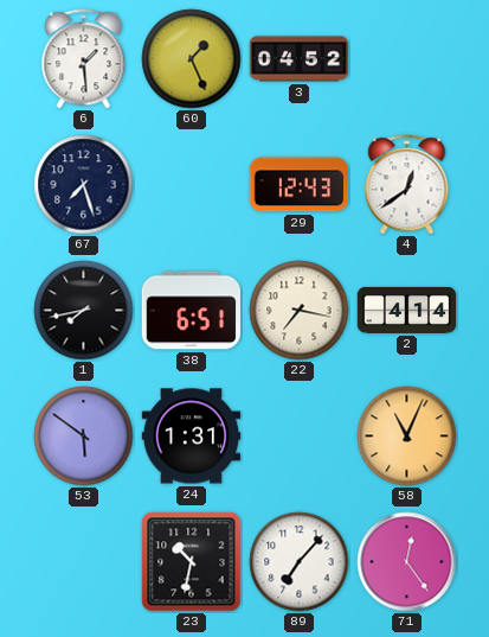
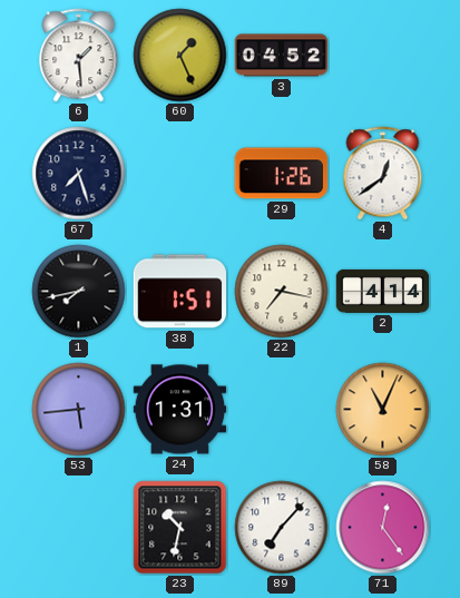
29: 12:43 -> 1:26 (282, 174)
38: 6:51 -> 1:51 (180, 292)
53: 5:51 -> 5:44 (79, 410)
